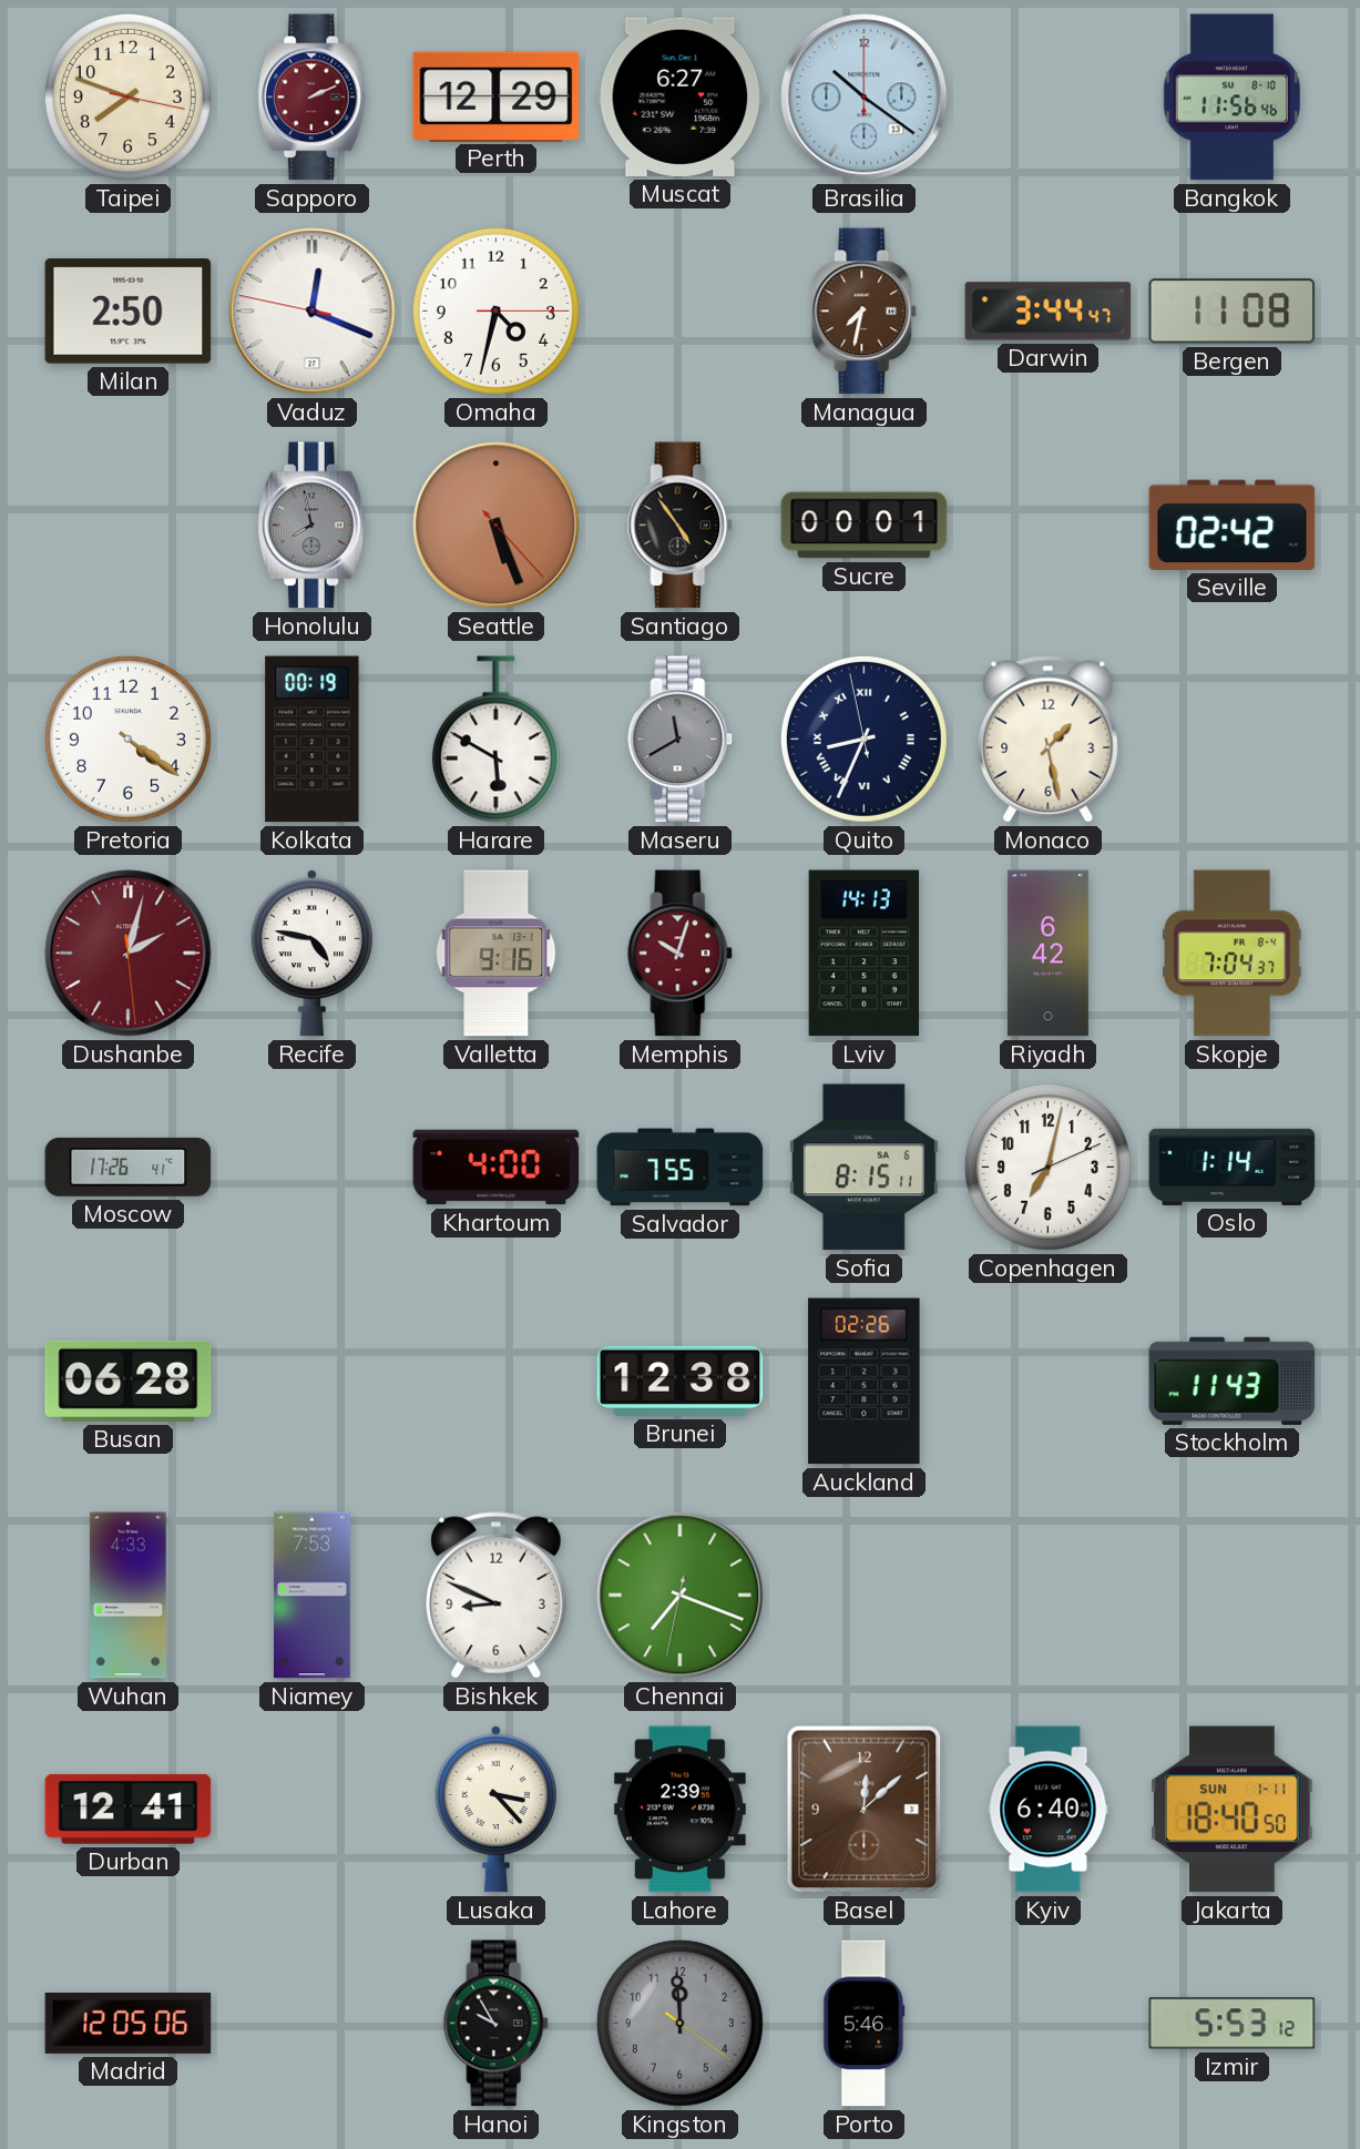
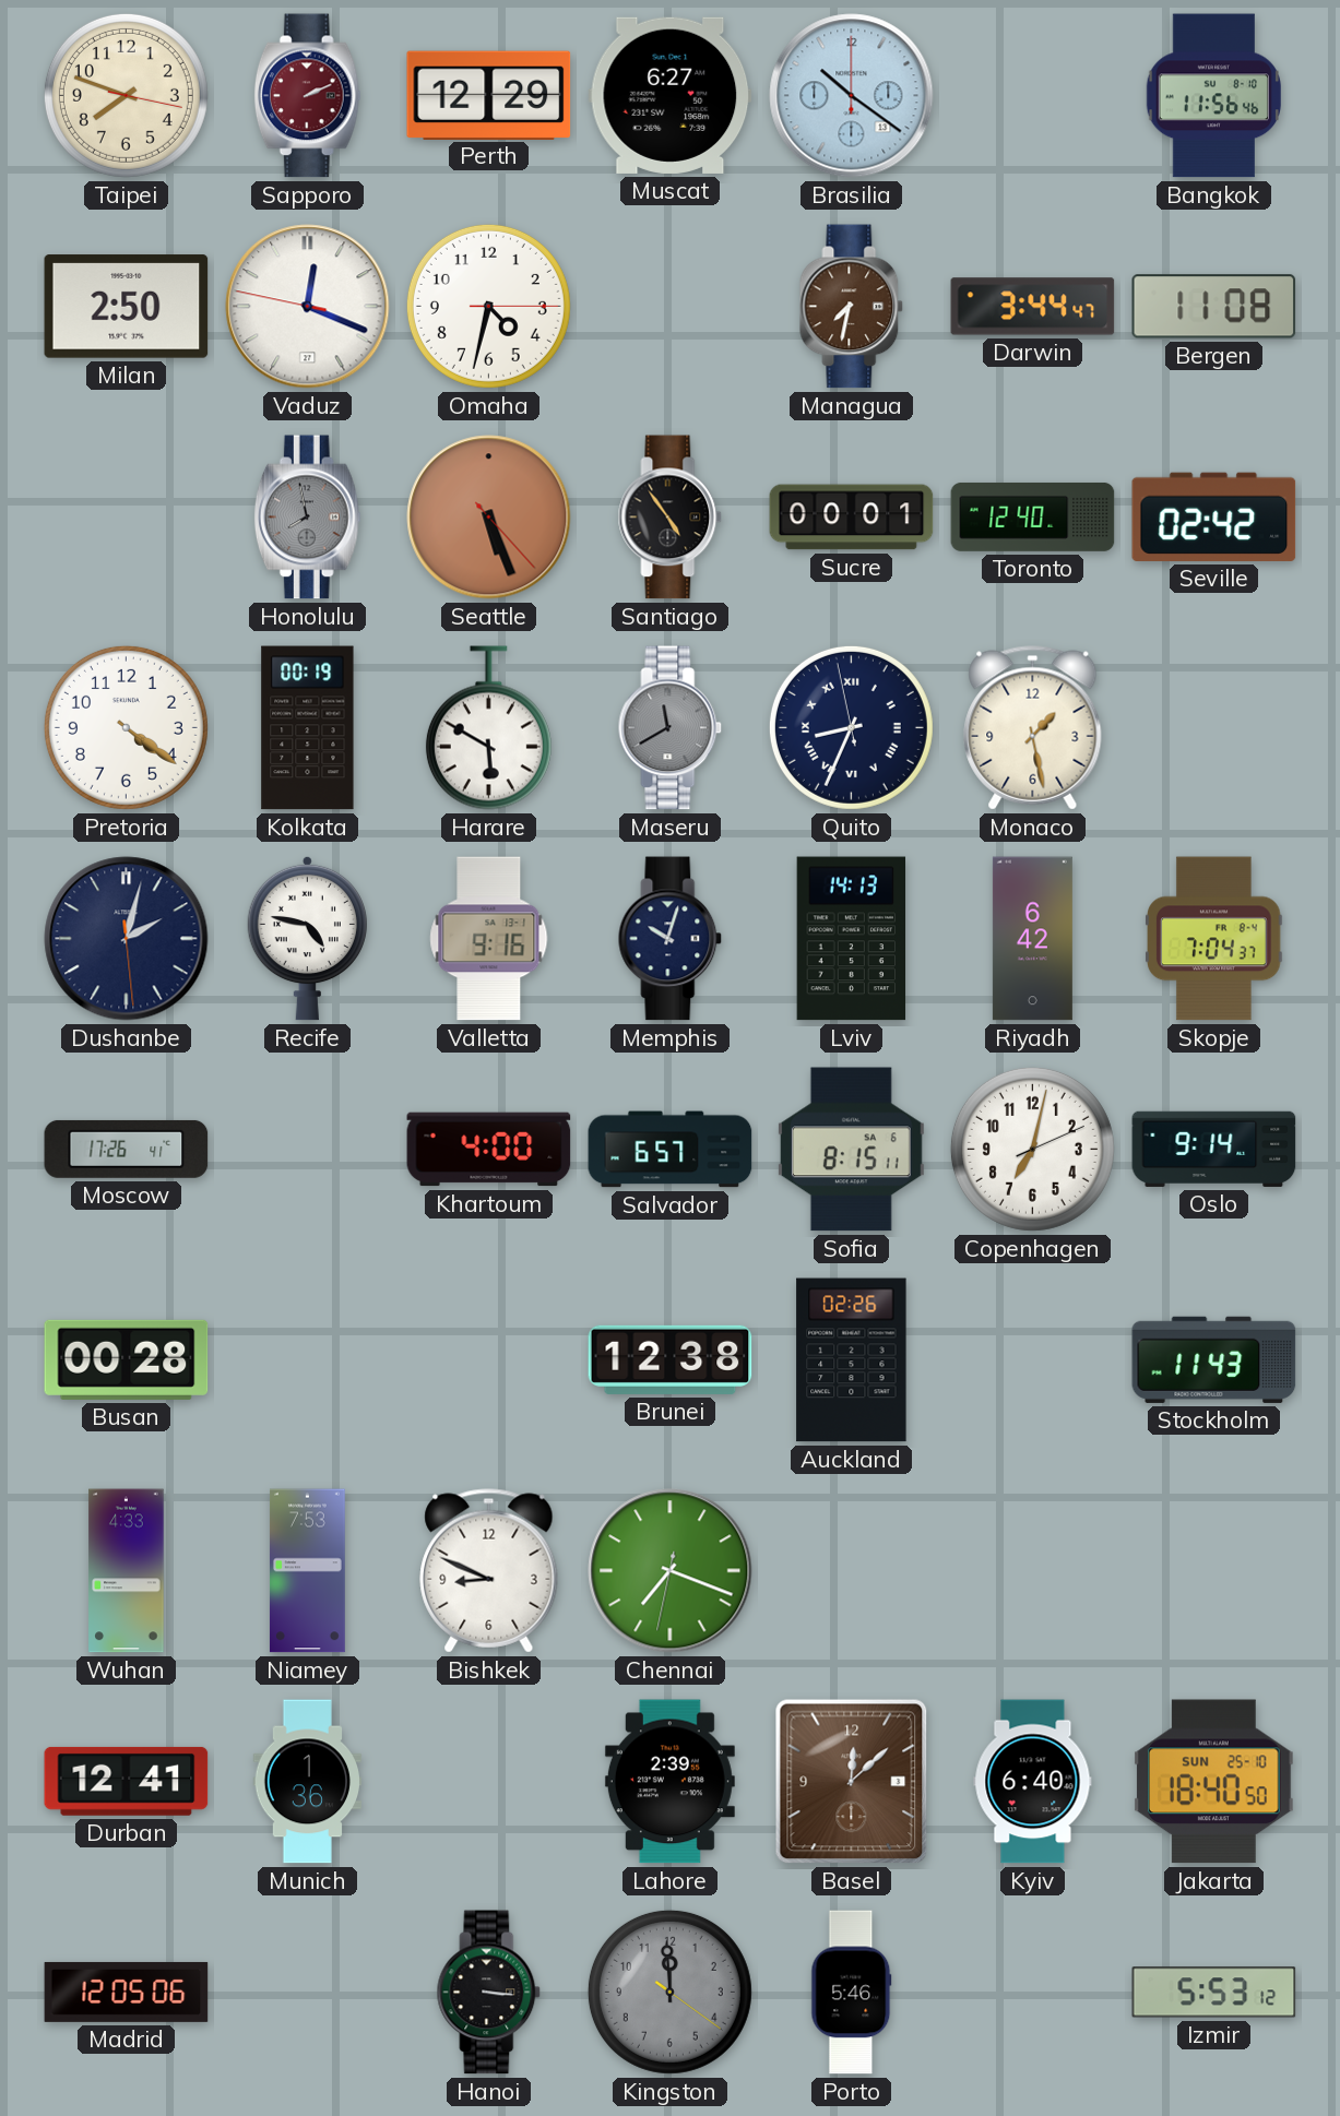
Toronto: none -> 12:40 (1033, 516)
Dushanbe dial: burgundy -> navy (127, 939)
Memphis dial: burgundy -> navy (671, 939)
Salvador: 7:55 -> 6:57 (671, 1150)
Oslo: 1:14 -> 9:14 (1214, 1149)
Busan: 06:28 -> 00:28 (127, 1359)
Munich: none -> 1:36 (308, 1782)
Lusaka: 3:23 -> none (495, 1809)
Jakarta date: SUN 1-11 -> SUN 25-10 (1214, 1782)
Hanoi: 9:55 -> 3:16 (489, 1993)
